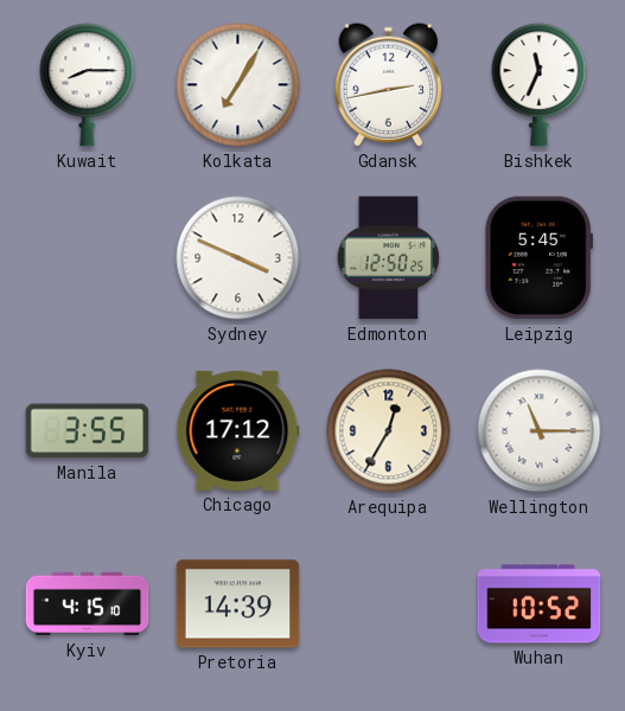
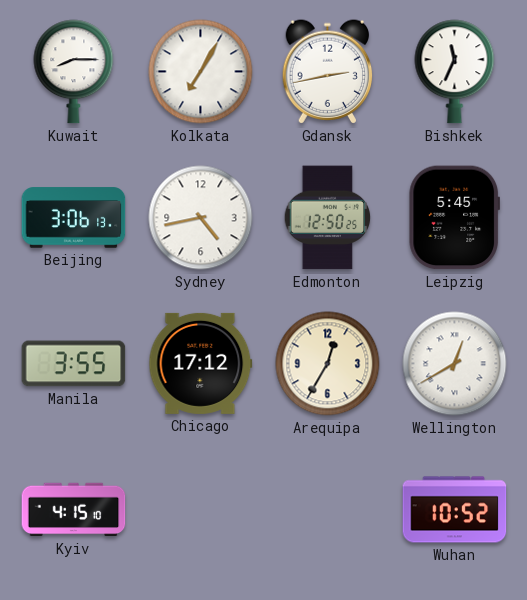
Beijing: none -> 3:06 (74, 218)
Sydney: 3:49 -> 4:43 (201, 218)
Wellington: 11:15 -> 12:40 (455, 364)
Pretoria: 14:39 -> none (238, 604)
